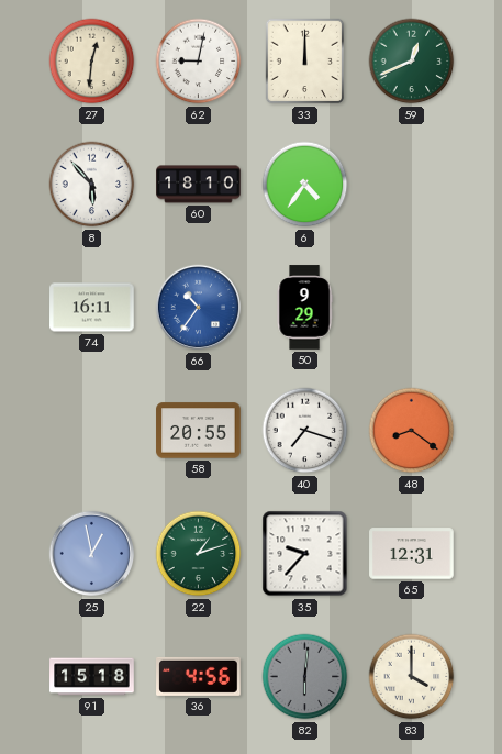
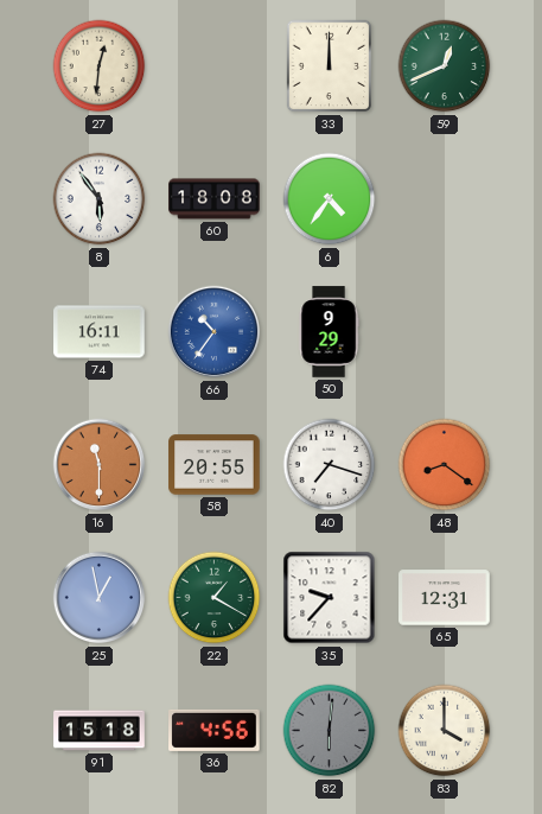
62: 9:02 -> none (199, 62)
8: 5:53 -> 5:54 (100, 199)
60: 18:10 -> 18:08 (215, 199)
16: none -> 11:30 (100, 465)
22: 1:12 -> 1:20 (215, 598)
